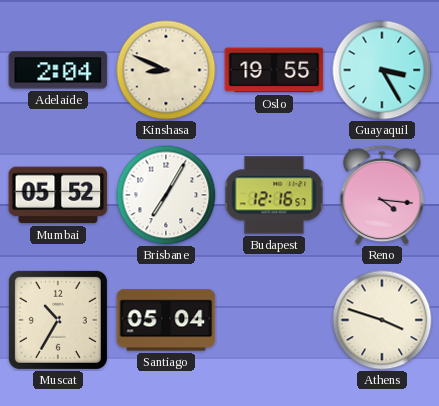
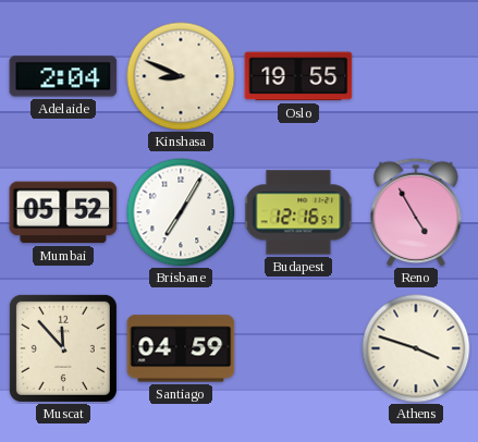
Guayaquil: 3:25 -> none (382, 70)
Reno: 4:16 -> 4:55 (416, 212)
Muscat: 10:35 -> 11:53 (63, 348)
Santiago: 05:04 -> 04:59 (181, 348)
